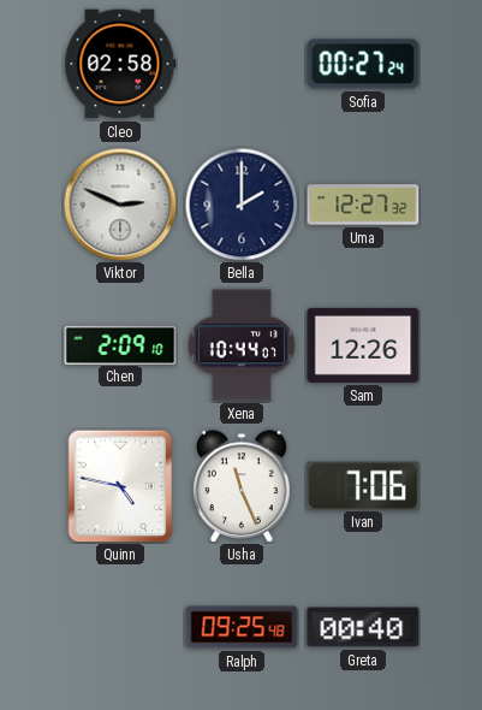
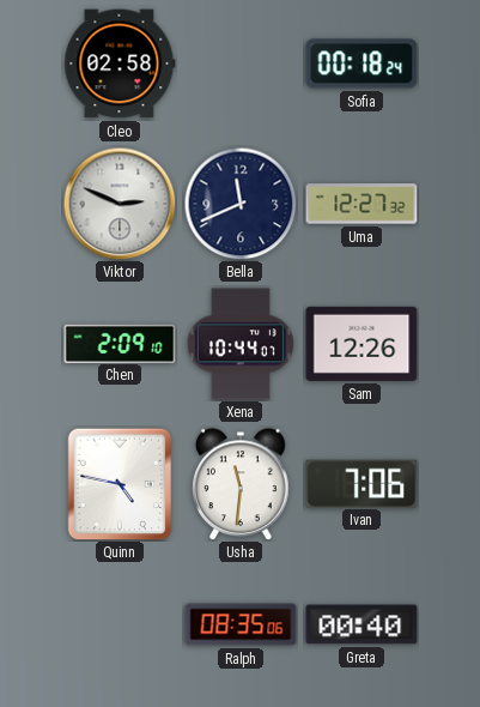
Sofia: 00:27 -> 00:18 (361, 64)
Bella: 2:00 -> 11:41 (241, 204)
Usha: 11:26 -> 11:31 (241, 484)
Ralph: 09:25 -> 08:35 (241, 624)
